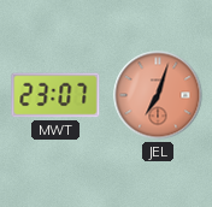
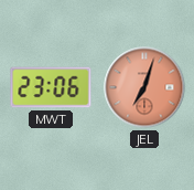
MWT: 23:07 -> 23:06 (51, 87)
